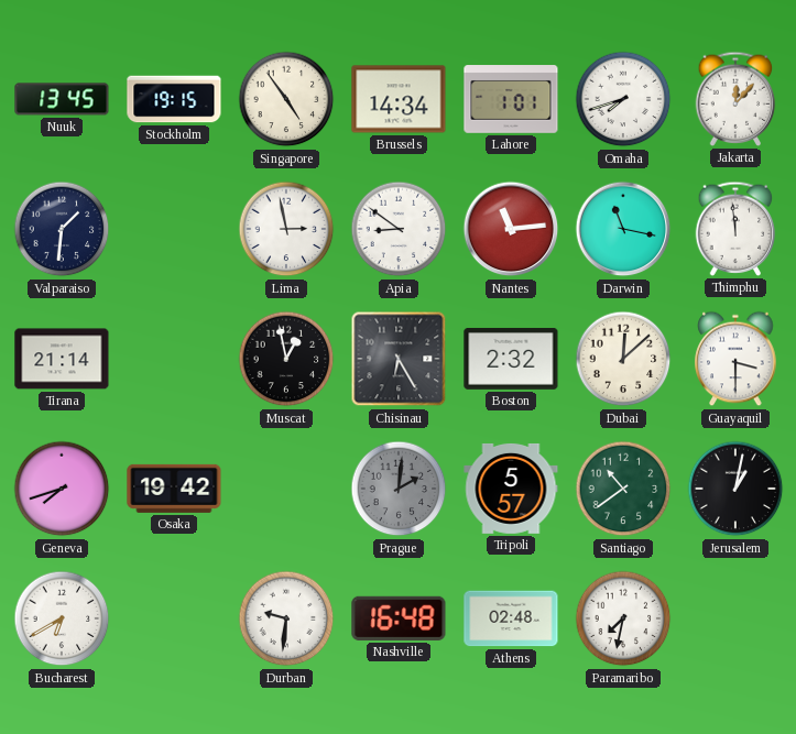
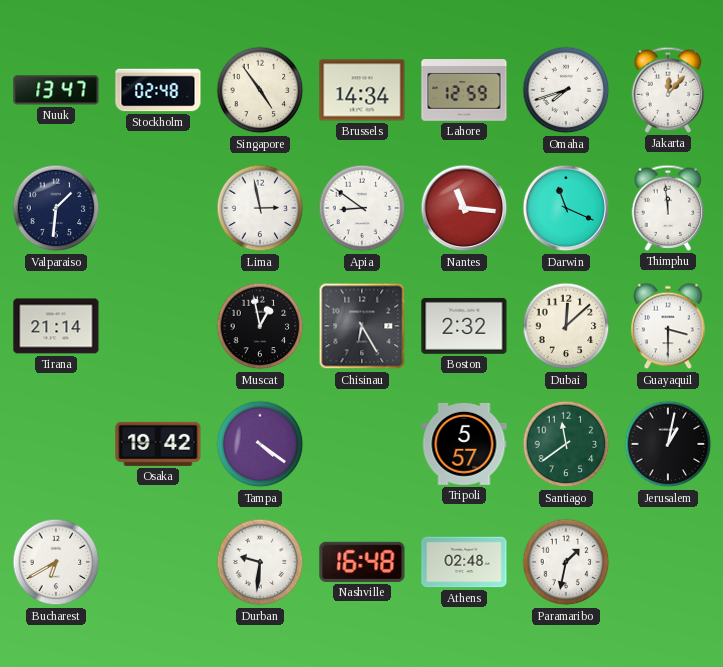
Nuuk: 13:45 -> 13:47 (56, 90)
Stockholm: 19:15 -> 02:48 (158, 90)
Lahore: 1:01 -> 12:59 (464, 90)
Nantes: 11:14 -> 11:16 (464, 208)
Darwin: 11:17 -> 11:19 (566, 208)
Geneva: 7:42 -> none (62, 489)
Tampa: none -> 4:21 (260, 444)
Prague: 2:01 -> none (399, 489)
Santiago: 10:39 -> 11:39 (566, 444)
Paramaribo: 7:32 -> 1:32 (566, 562)
